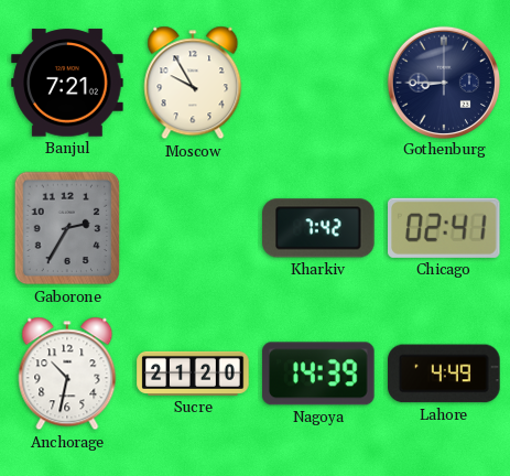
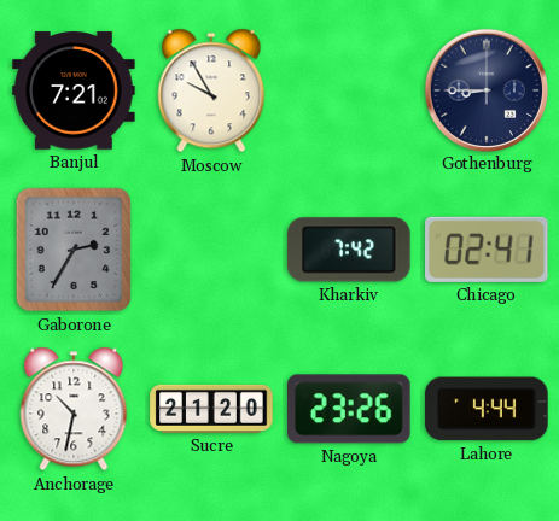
Nagoya: 14:39 -> 23:26 (349, 409)
Lahore: 4:49 -> 4:44 (487, 409)
